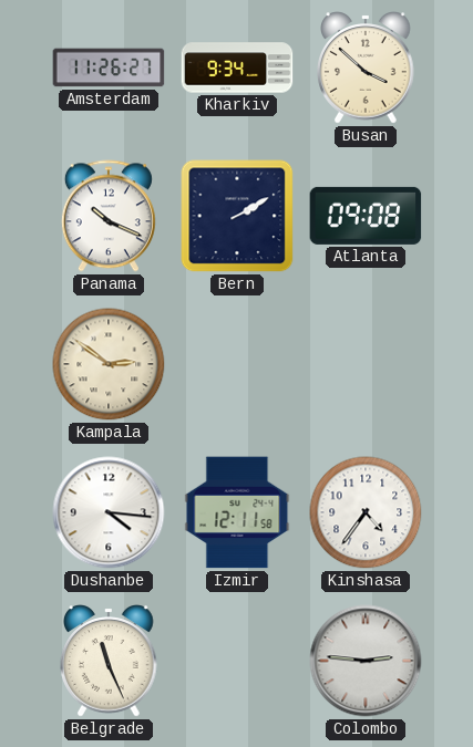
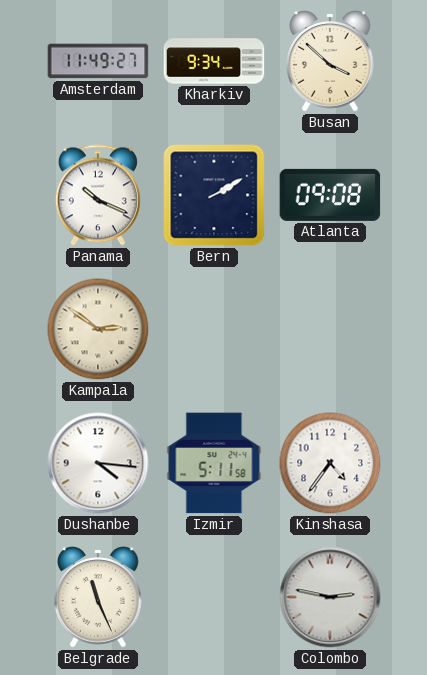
Amsterdam: 11:26 -> 11:49 (98, 61)
Izmir: 12:11 -> 5:11 (214, 463)
Colombo: 2:46 -> 2:47 (330, 597)
